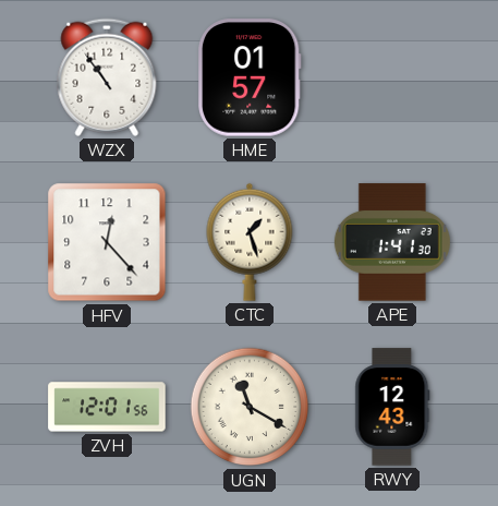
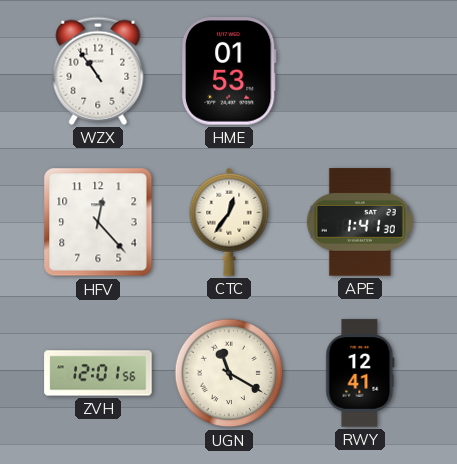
HME: 01:57 -> 01:53 (230, 71)
CTC: 1:27 -> 12:36 (229, 222)
RWY: 12:43 -> 12:41 (360, 373)
